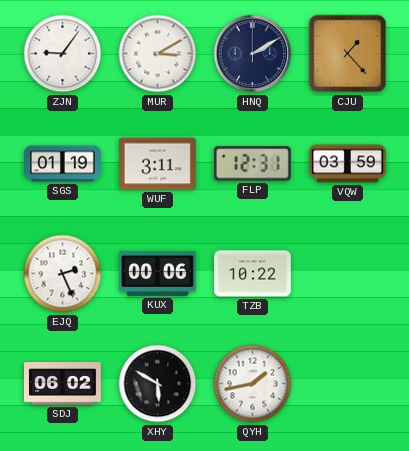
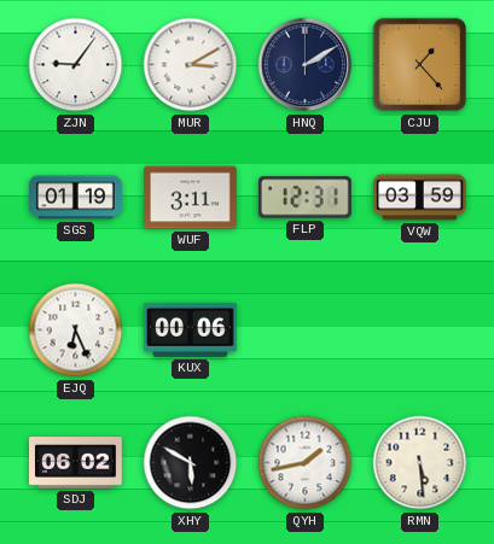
EJQ: 2:26 -> 6:26 (76, 331)
TZB: 10:22 -> none (253, 274)
RMN: none -> 5:29 (420, 463)
